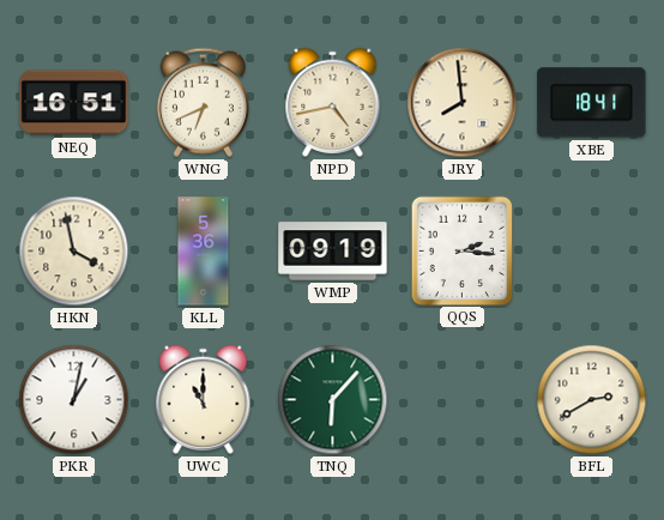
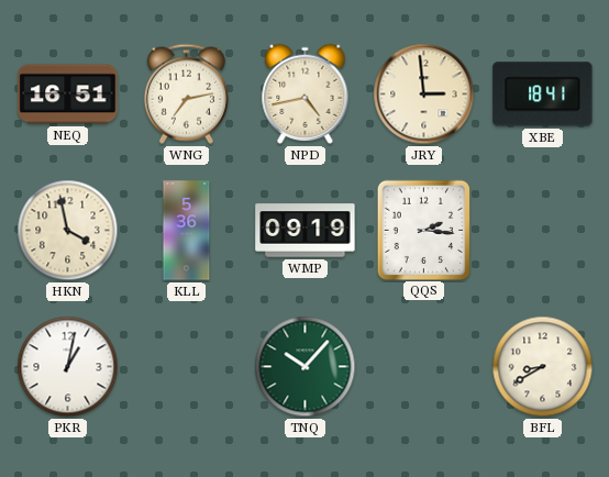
WNG: 6:41 -> 7:13 (186, 93)
JRY: 7:59 -> 2:59 (424, 95)
UWC: 11:00 -> none (204, 399)
TNQ: 6:07 -> 10:07 (306, 367)
BFL: 2:40 -> 8:40 (543, 367)
